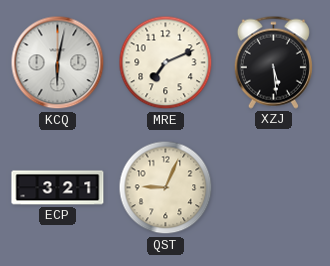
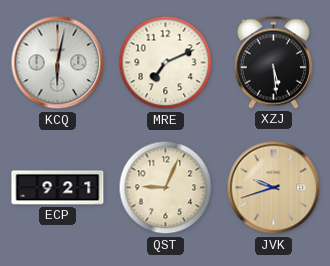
ECP: 3:21 -> 9:21 (58, 188)
JVK: none -> 9:42 (274, 188)
